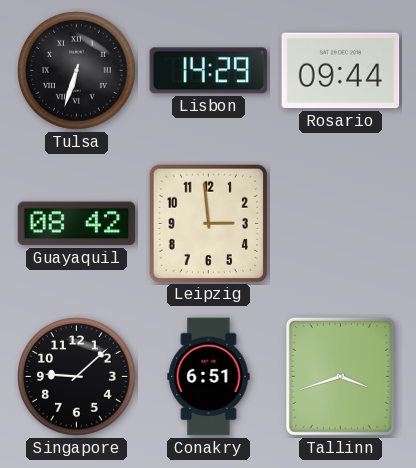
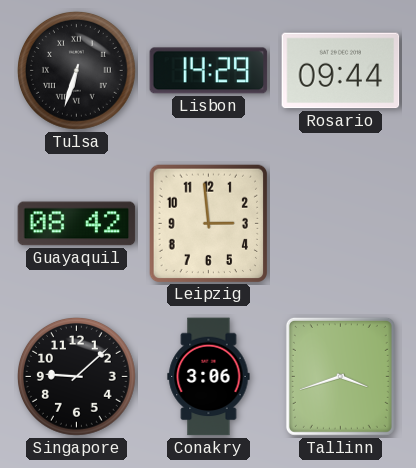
Conakry: 6:51 -> 3:06 (209, 377)
